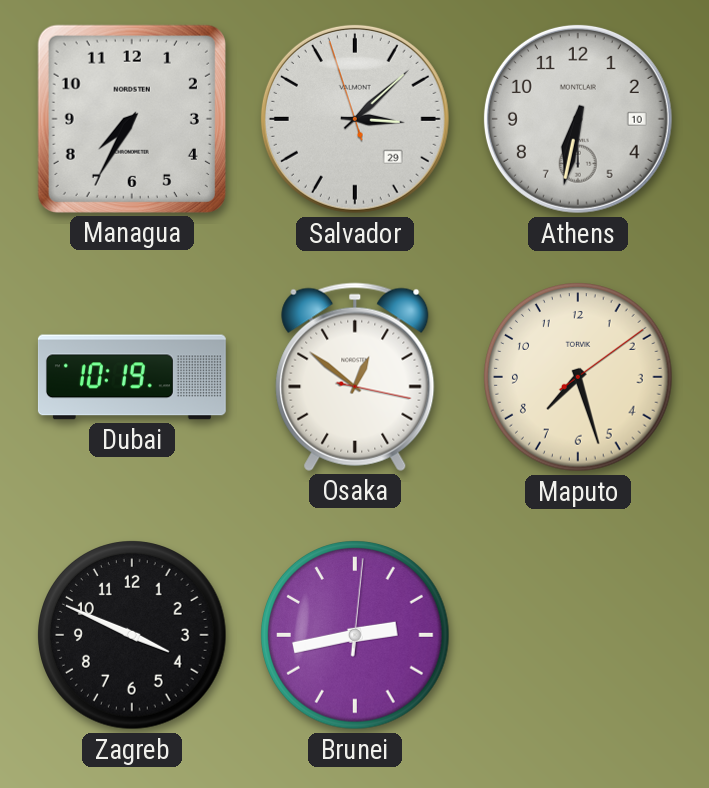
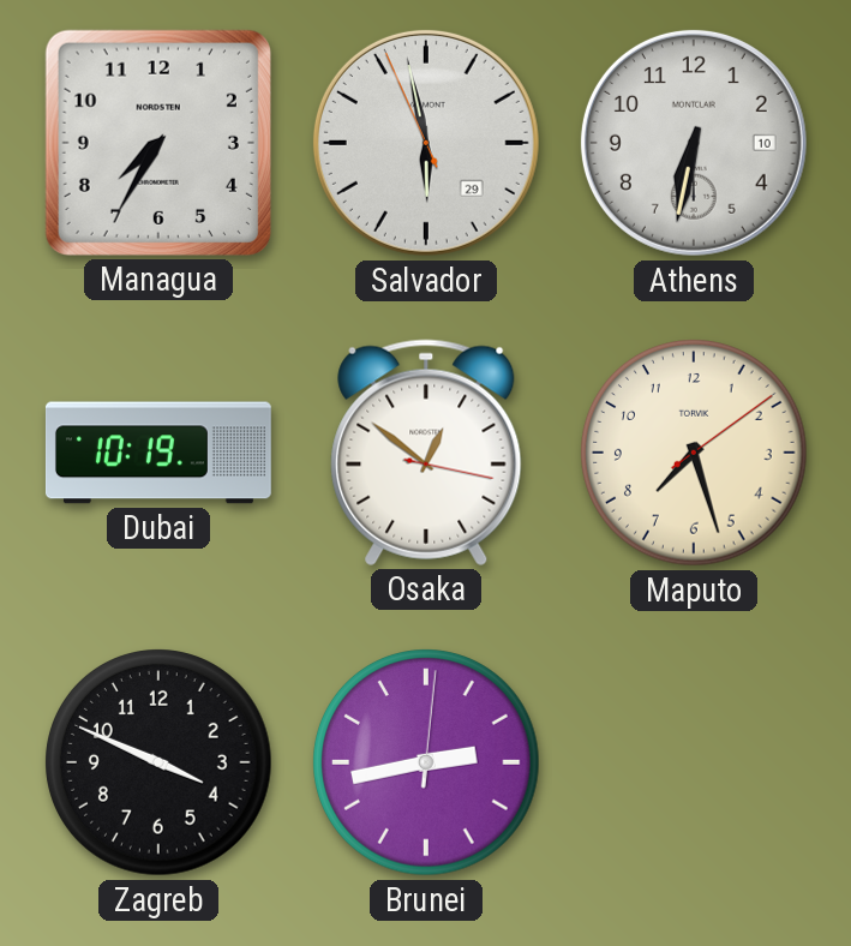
Salvador: 3:07 -> 5:57 (426, 143)
